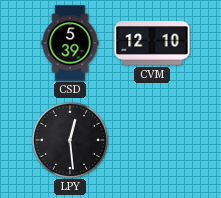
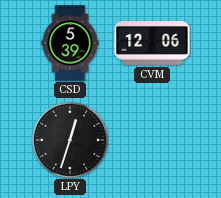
CVM: 12:10 -> 12:06 (152, 43)
LPY: 12:29 -> 12:33 (70, 140)
